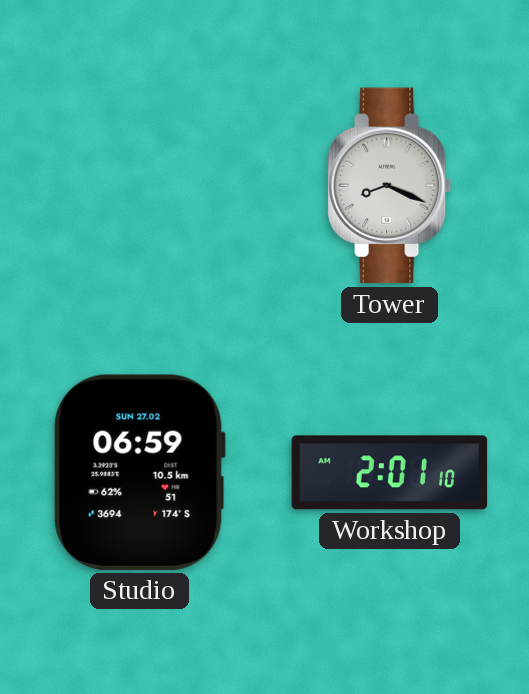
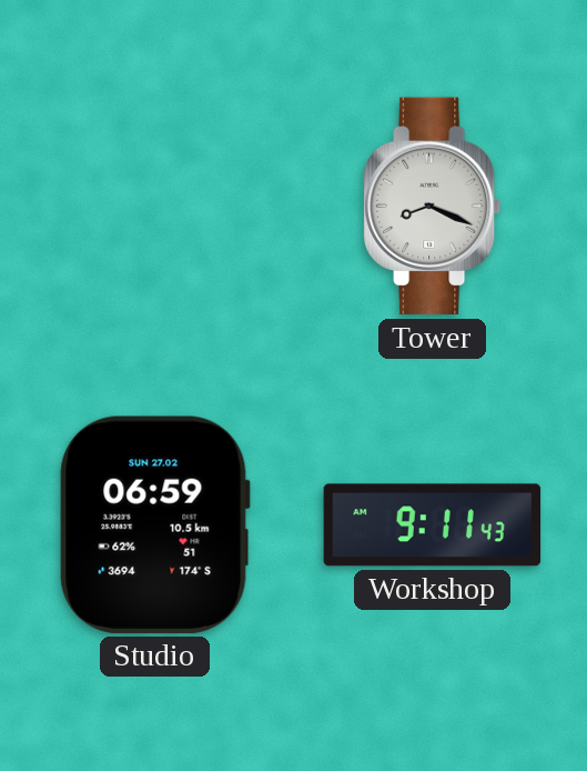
Workshop: 2:01 -> 9:11 (433, 525)
